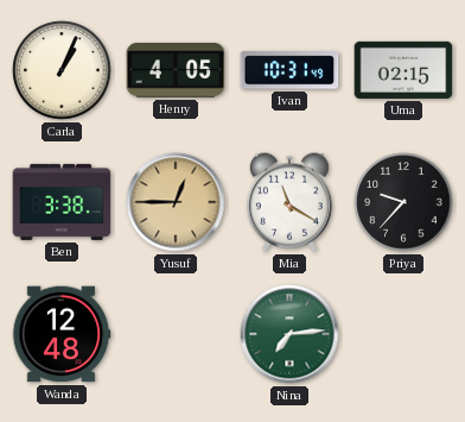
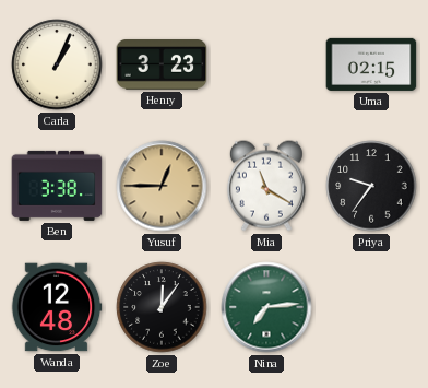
Henry: 4:05 -> 3:23 (162, 66)
Ivan: 10:31 -> none (289, 70)
Priya: 9:37 -> 9:36 (371, 186)
Zoe: none -> 12:06 (162, 307)
